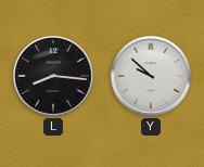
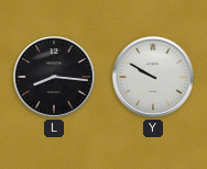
Y: 9:52 -> 9:50 (153, 77)
